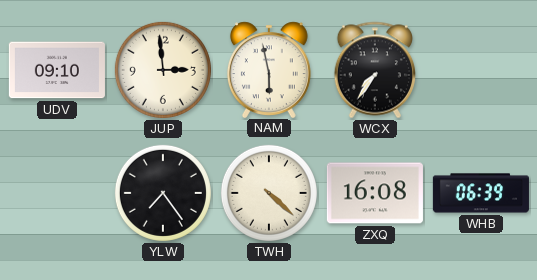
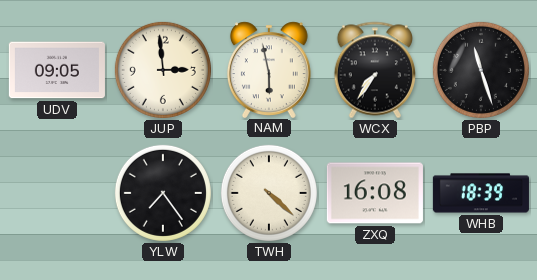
UDV: 09:10 -> 09:05 (57, 70)
PBP: none -> 11:27 (481, 70)
WHB: 06:39 -> 18:39 (481, 193)
